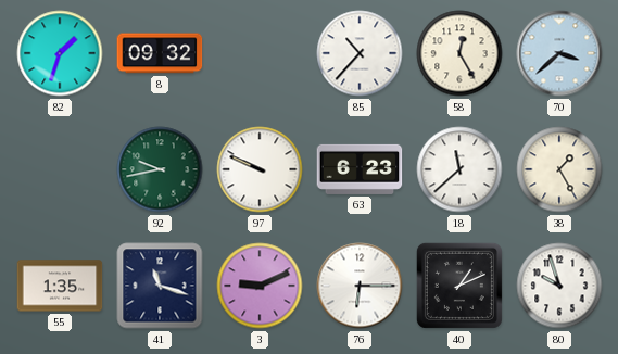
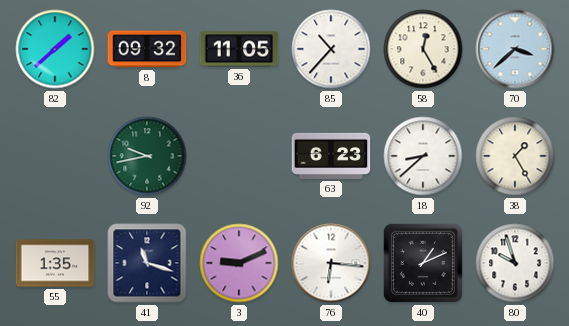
82: 1:33 -> 1:38 (55, 49)
36: none -> 11:05 (239, 49)
97: 9:49 -> none (260, 169)
18: 11:38 -> 8:38 (423, 156)
76: 6:15 -> 6:16 (331, 263)
